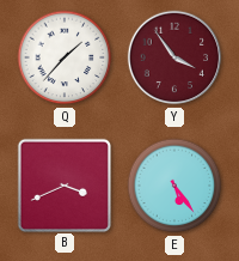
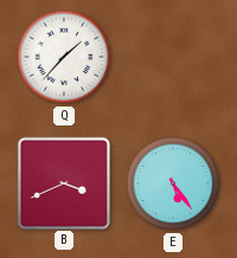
Y: 3:54 -> none (174, 57)
